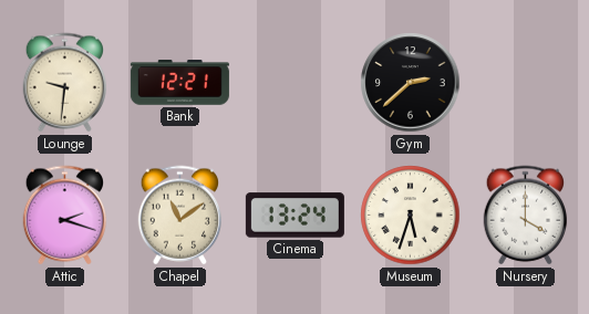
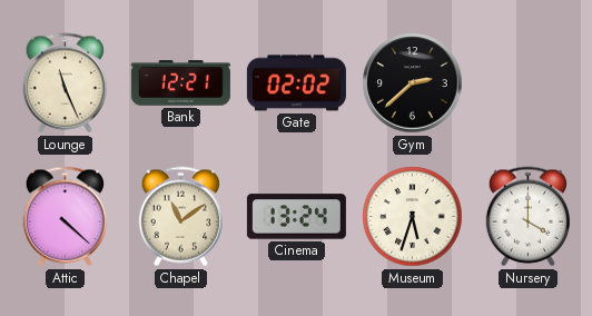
Lounge: 9:31 -> 11:26 (65, 83)
Gate: none -> 02:02 (296, 83)
Attic: 2:18 -> 4:22 (65, 217)
